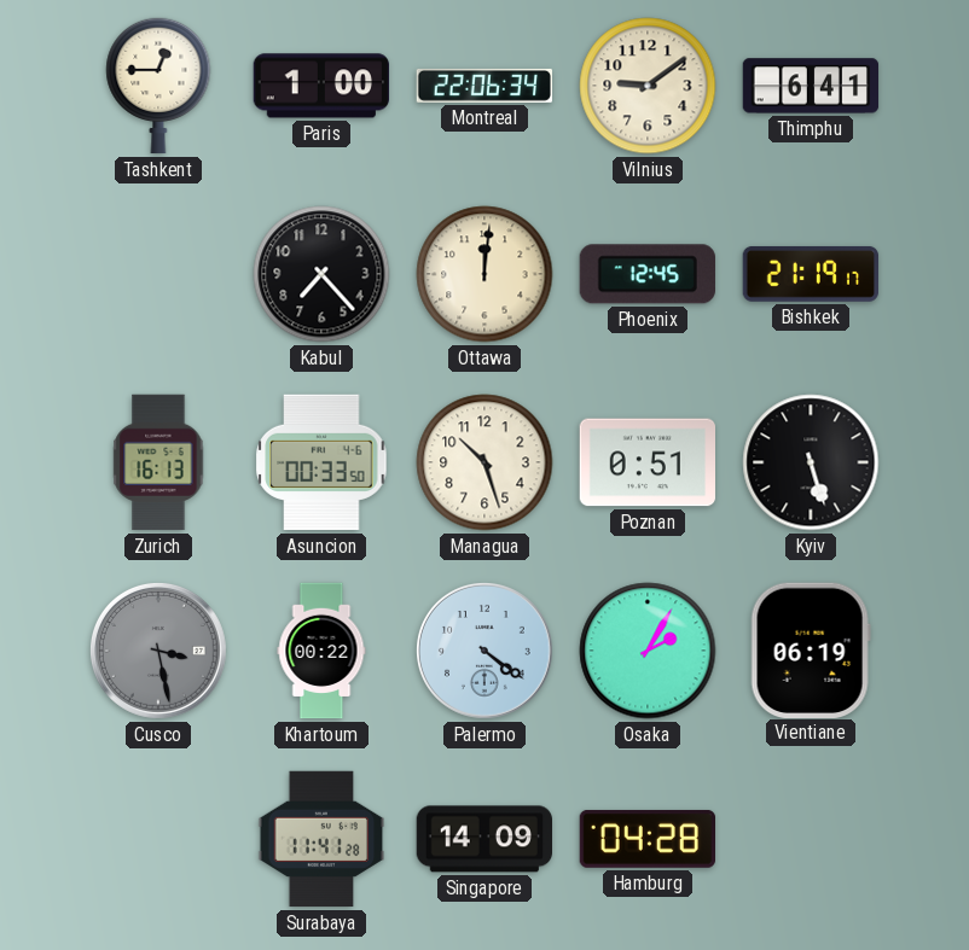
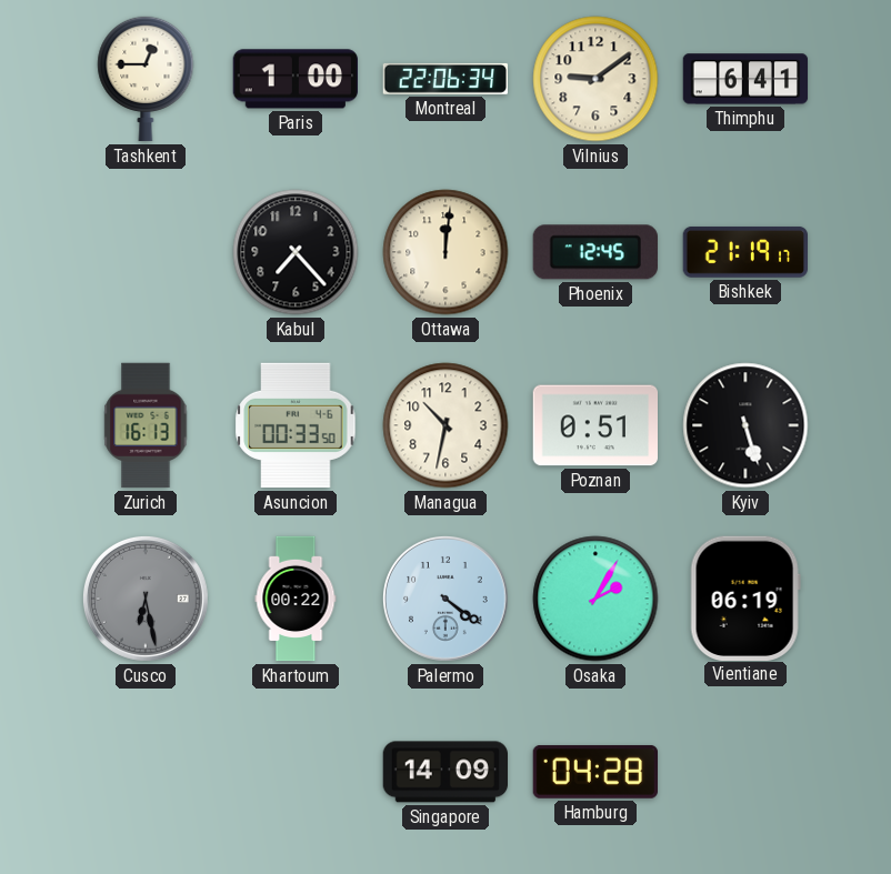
Managua: 10:27 -> 10:32 (445, 425)
Cusco: 3:28 -> 6:28 (146, 599)
Surabaya: 11:41 -> none (321, 839)
